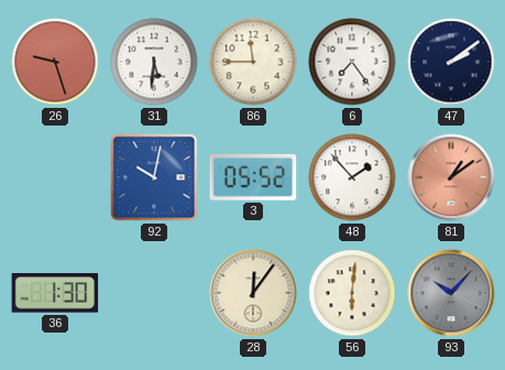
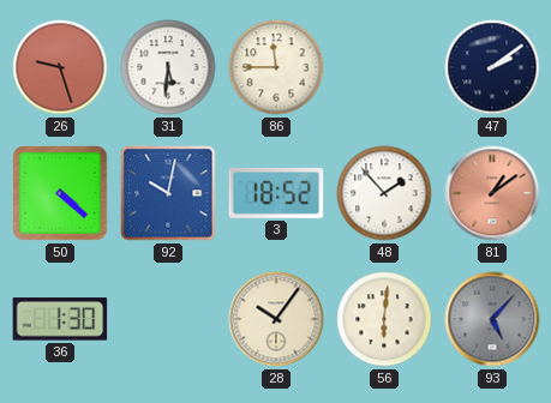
6: 7:24 -> none (352, 62)
50: none -> 4:22 (60, 193)
3: 05:52 -> 18:52 (276, 193)
28: 12:06 -> 10:06 (276, 319)
93: 10:07 -> 5:07 (492, 319)
